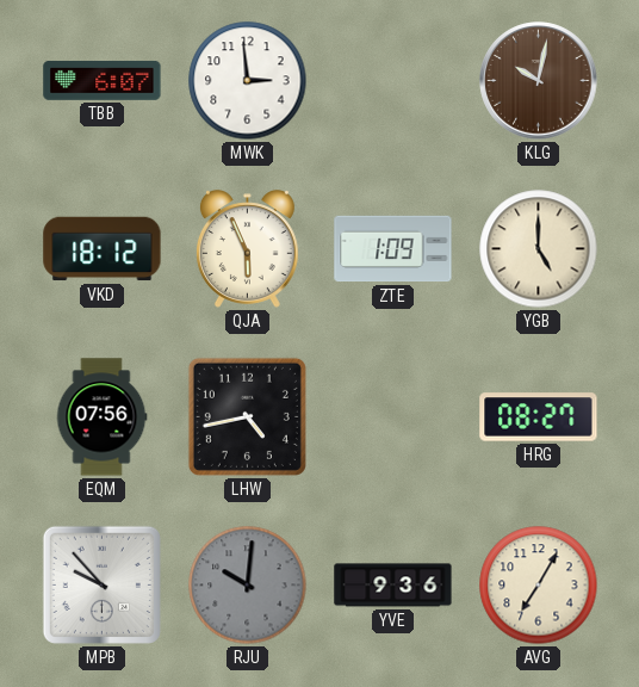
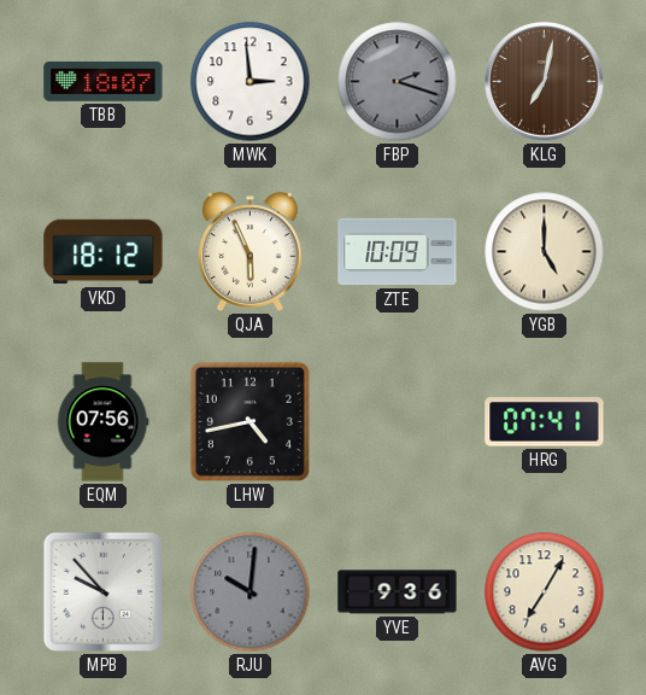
TBB: 6:07 -> 18:07 (104, 81)
FBP: none -> 2:18 (398, 82)
KLG: 10:02 -> 7:02 (545, 82)
ZTE: 1:09 -> 10:09 (398, 252)
HRG: 08:27 -> 07:41 (545, 422)
